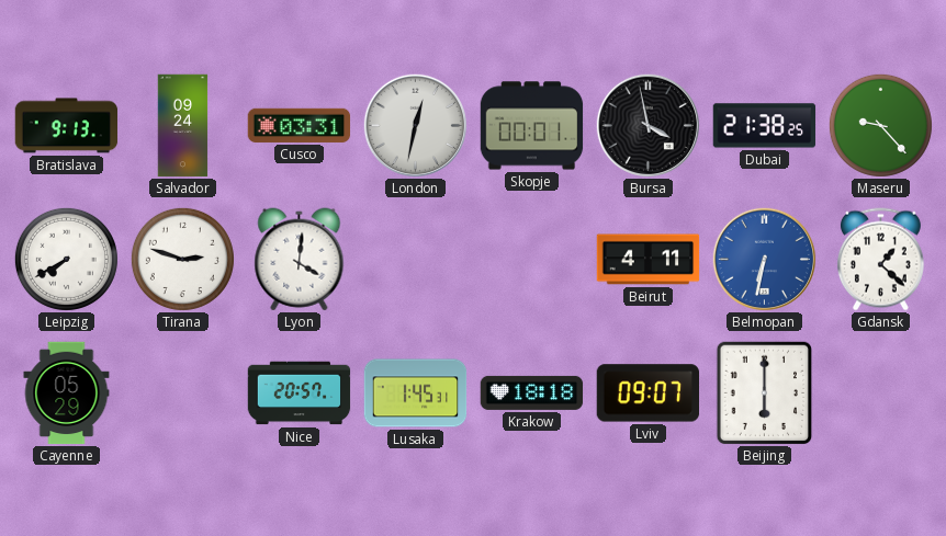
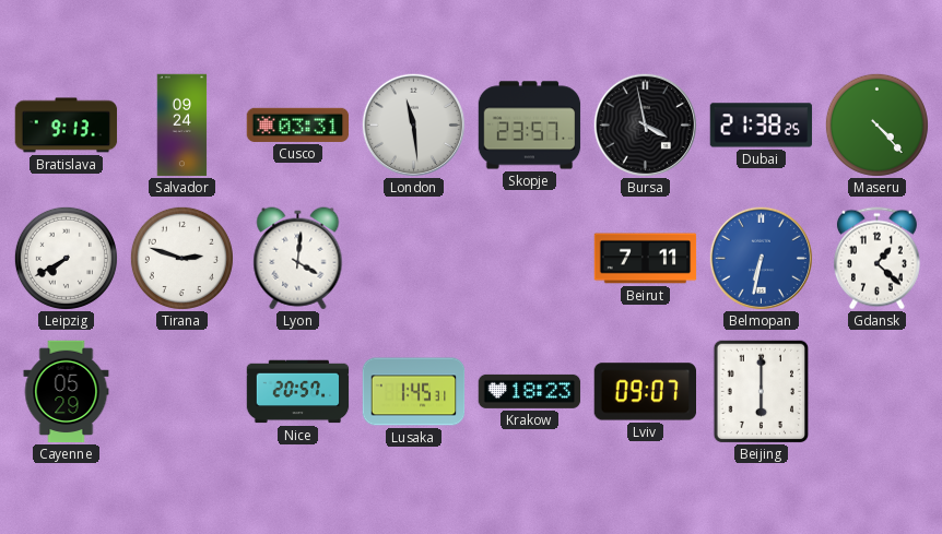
London: 12:32 -> 11:29 (413, 124)
Skopje: 00:01 -> 23:57 (530, 126)
Maseru: 9:23 -> 4:23 (876, 124)
Beirut: 4:11 -> 7:11 (646, 259)
Krakow: 18:18 -> 18:23 (530, 391)
